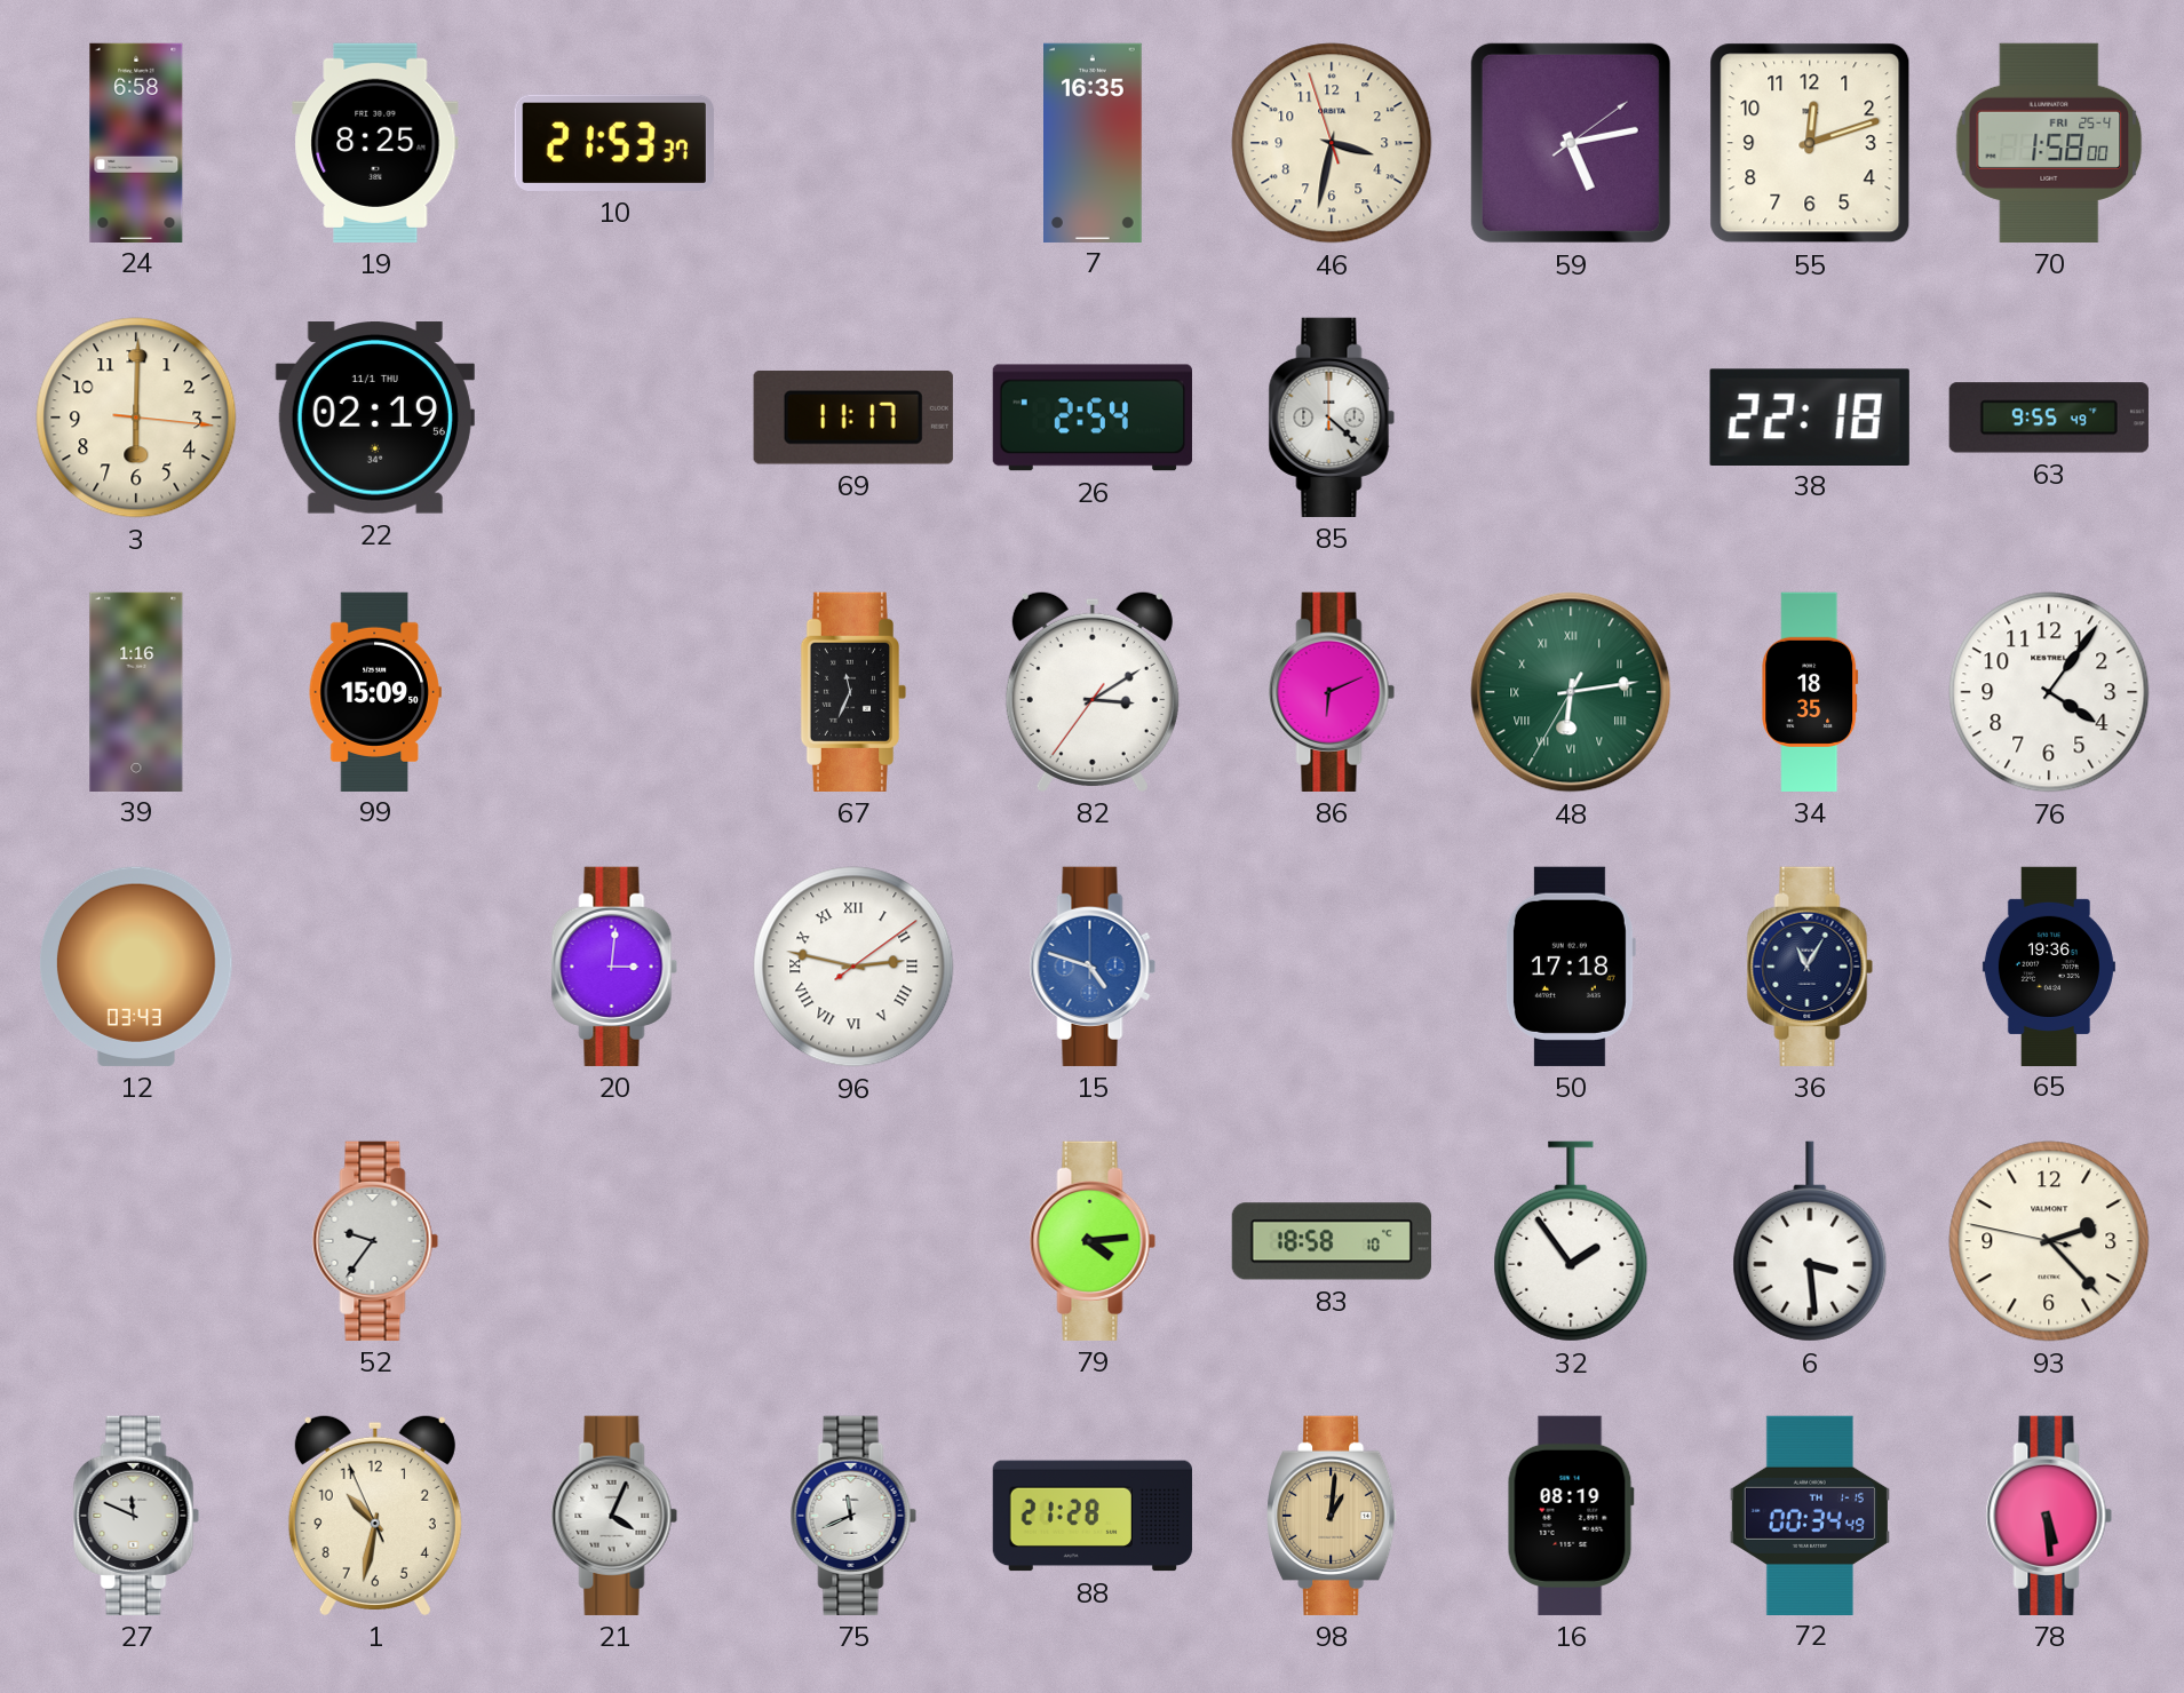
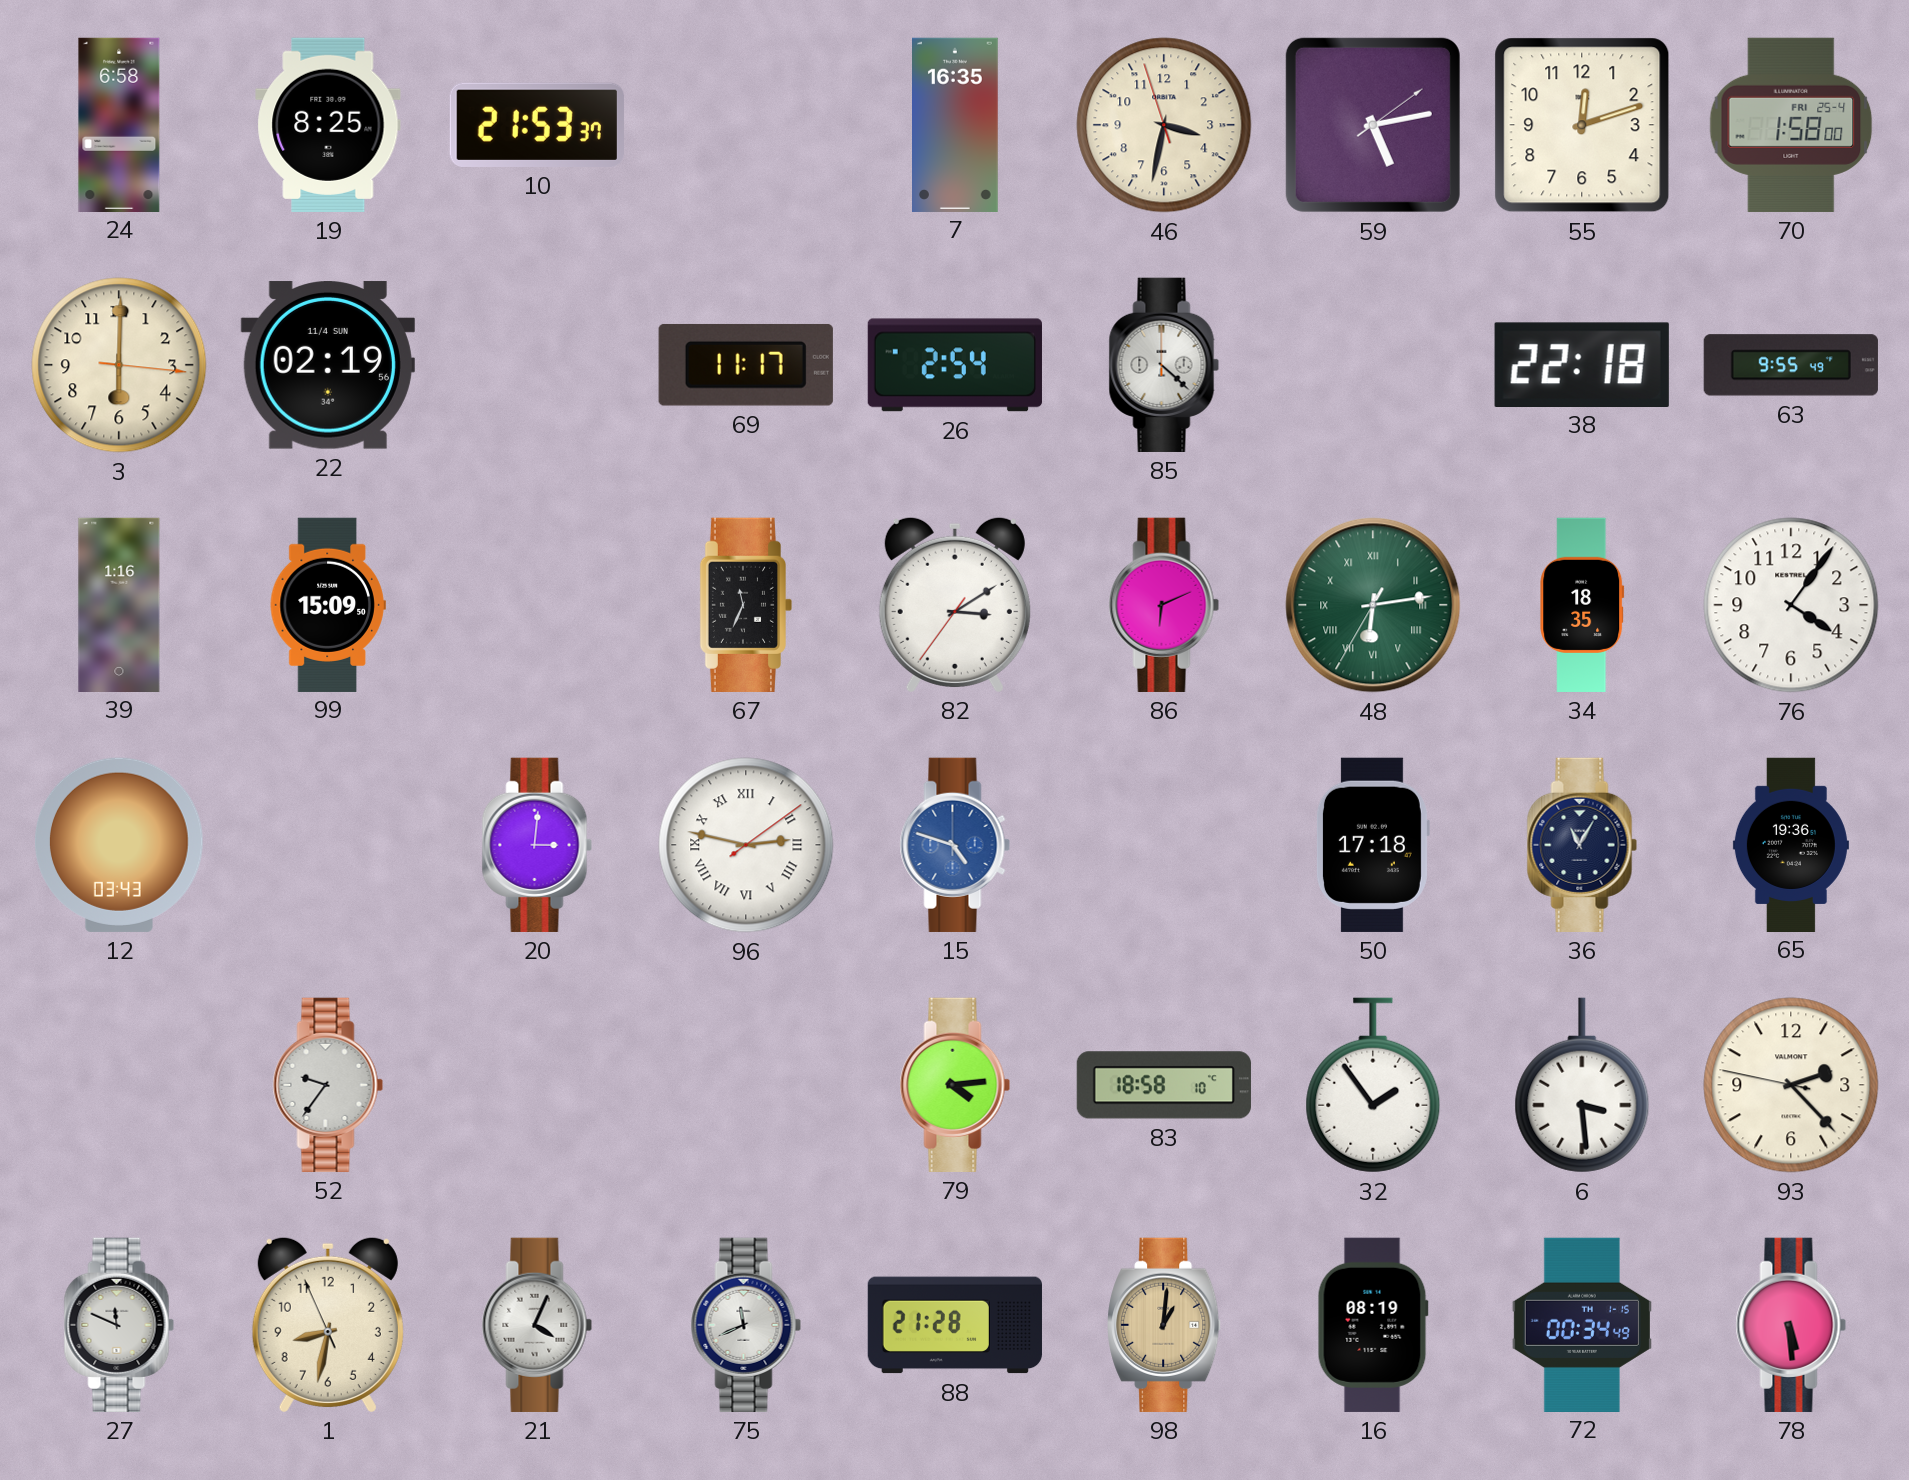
22 date: 11/1 THU -> 11/4 SUN (328, 365)
1: 10:31 -> 8:31 (328, 1324)
